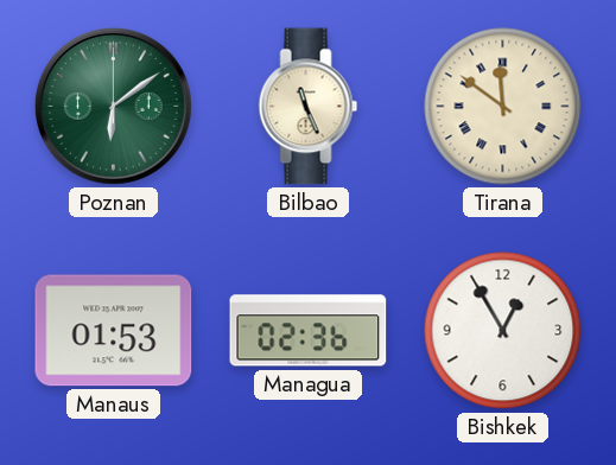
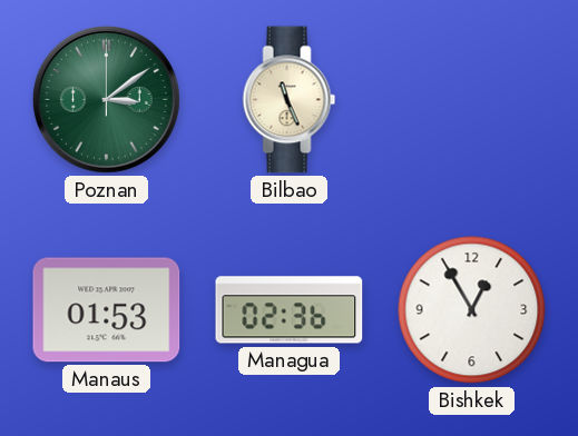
Poznan: 6:09 -> 3:09 (106, 99)
Tirana: 11:51 -> none (503, 107)
